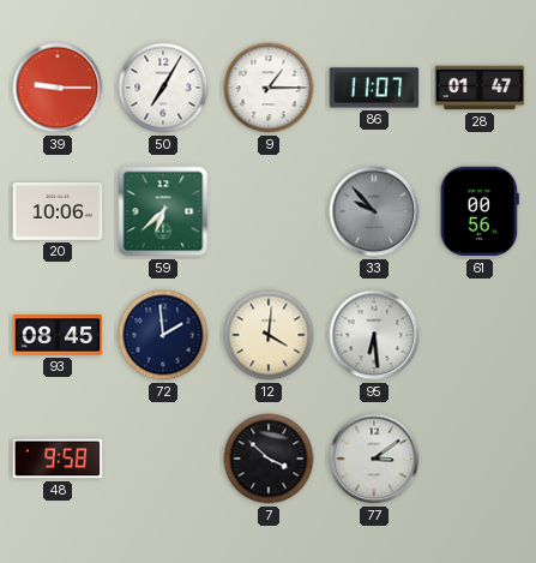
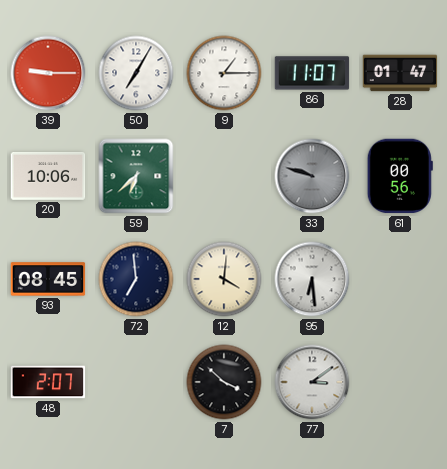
33: 9:53 -> 9:48 (312, 176)
72: 1:59 -> 6:59 (136, 279)
48: 9:58 -> 2:07 (48, 382)
